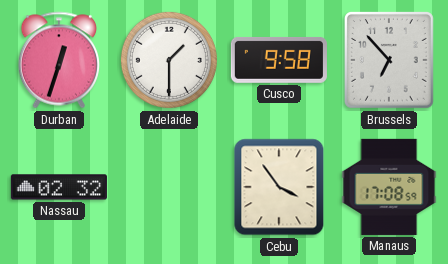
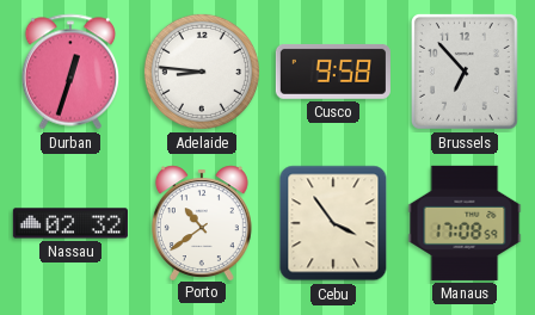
Adelaide: 1:30 -> 8:46 (202, 72)
Porto: none -> 10:39 (202, 222)
